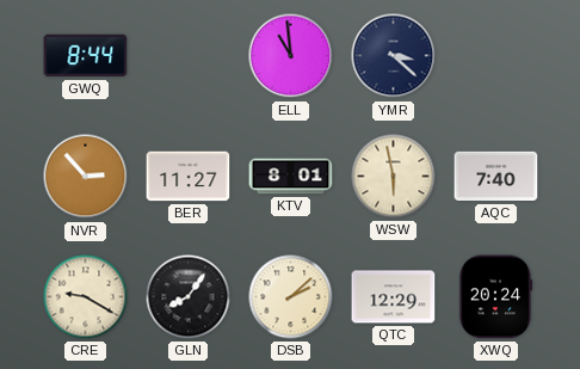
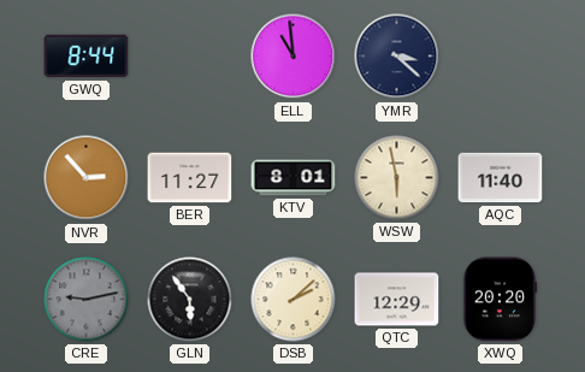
AQC: 7:40 -> 11:40 (501, 178)
CRE: 9:20 -> 9:13 (87, 300)
CRE dial: cream -> grey (87, 300)
GLN: 8:06 -> 5:54 (190, 300)
XWQ: 20:24 -> 20:20 (500, 300)
